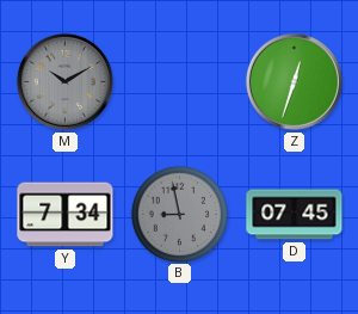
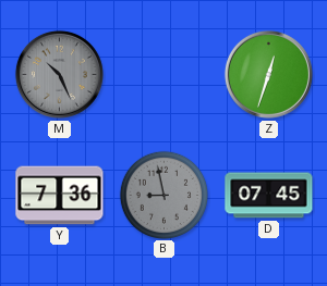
M: 10:10 -> 10:26 (59, 74)
Y: 7:34 -> 7:36 (60, 196)
